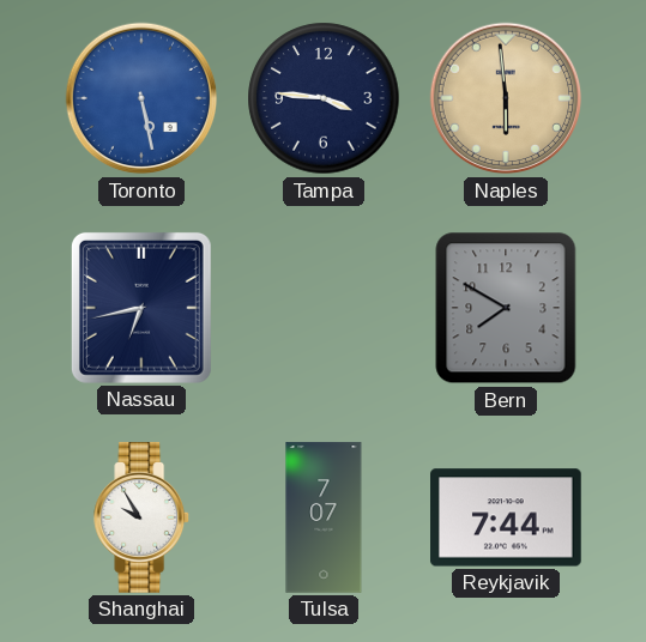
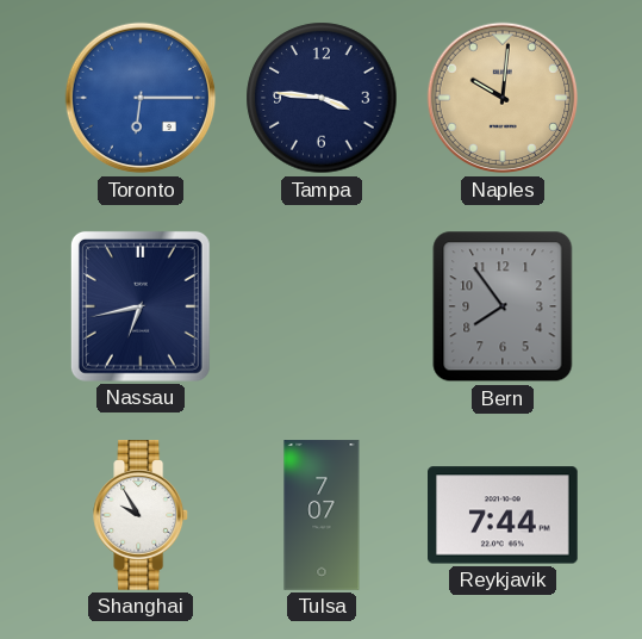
Toronto: 5:28 -> 6:15 (141, 98)
Naples: 5:59 -> 10:01 (503, 98)
Bern: 7:50 -> 7:54 (503, 306)
